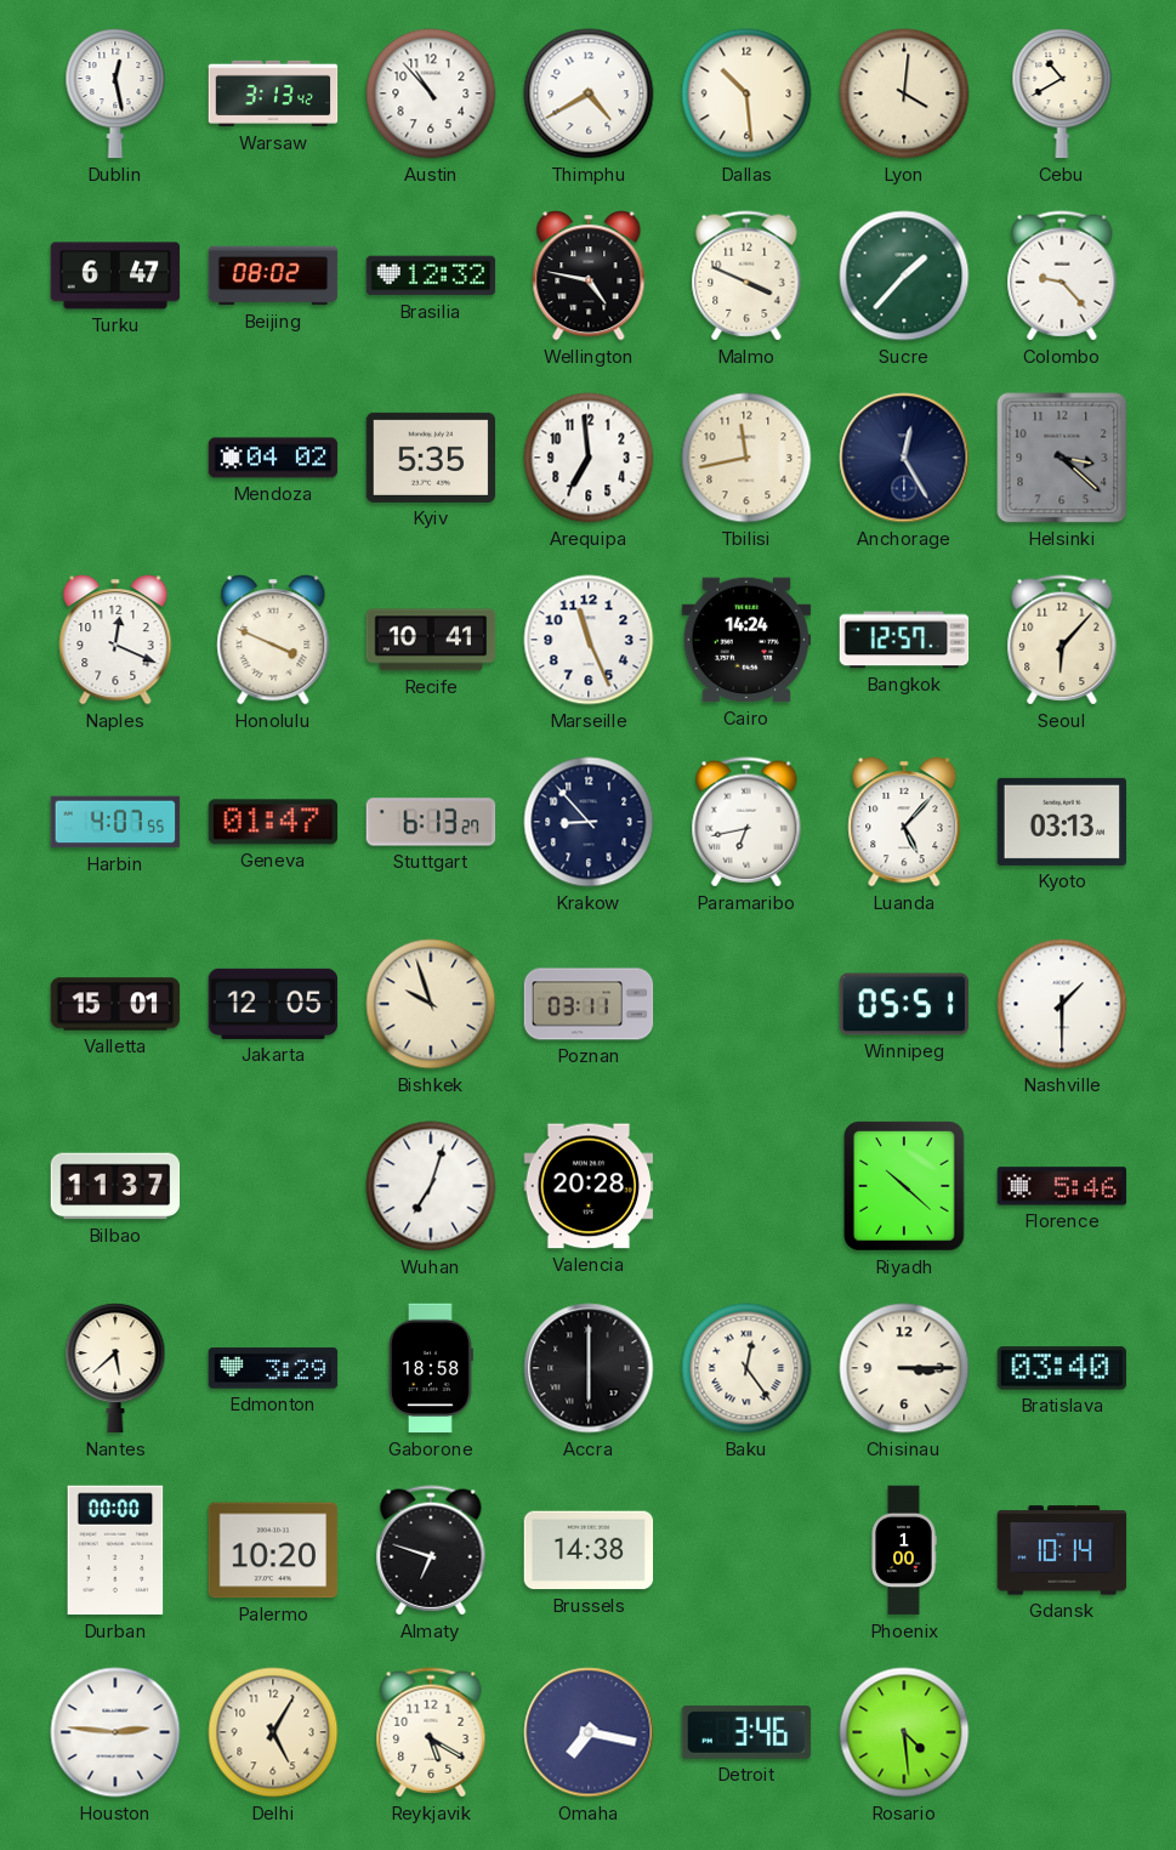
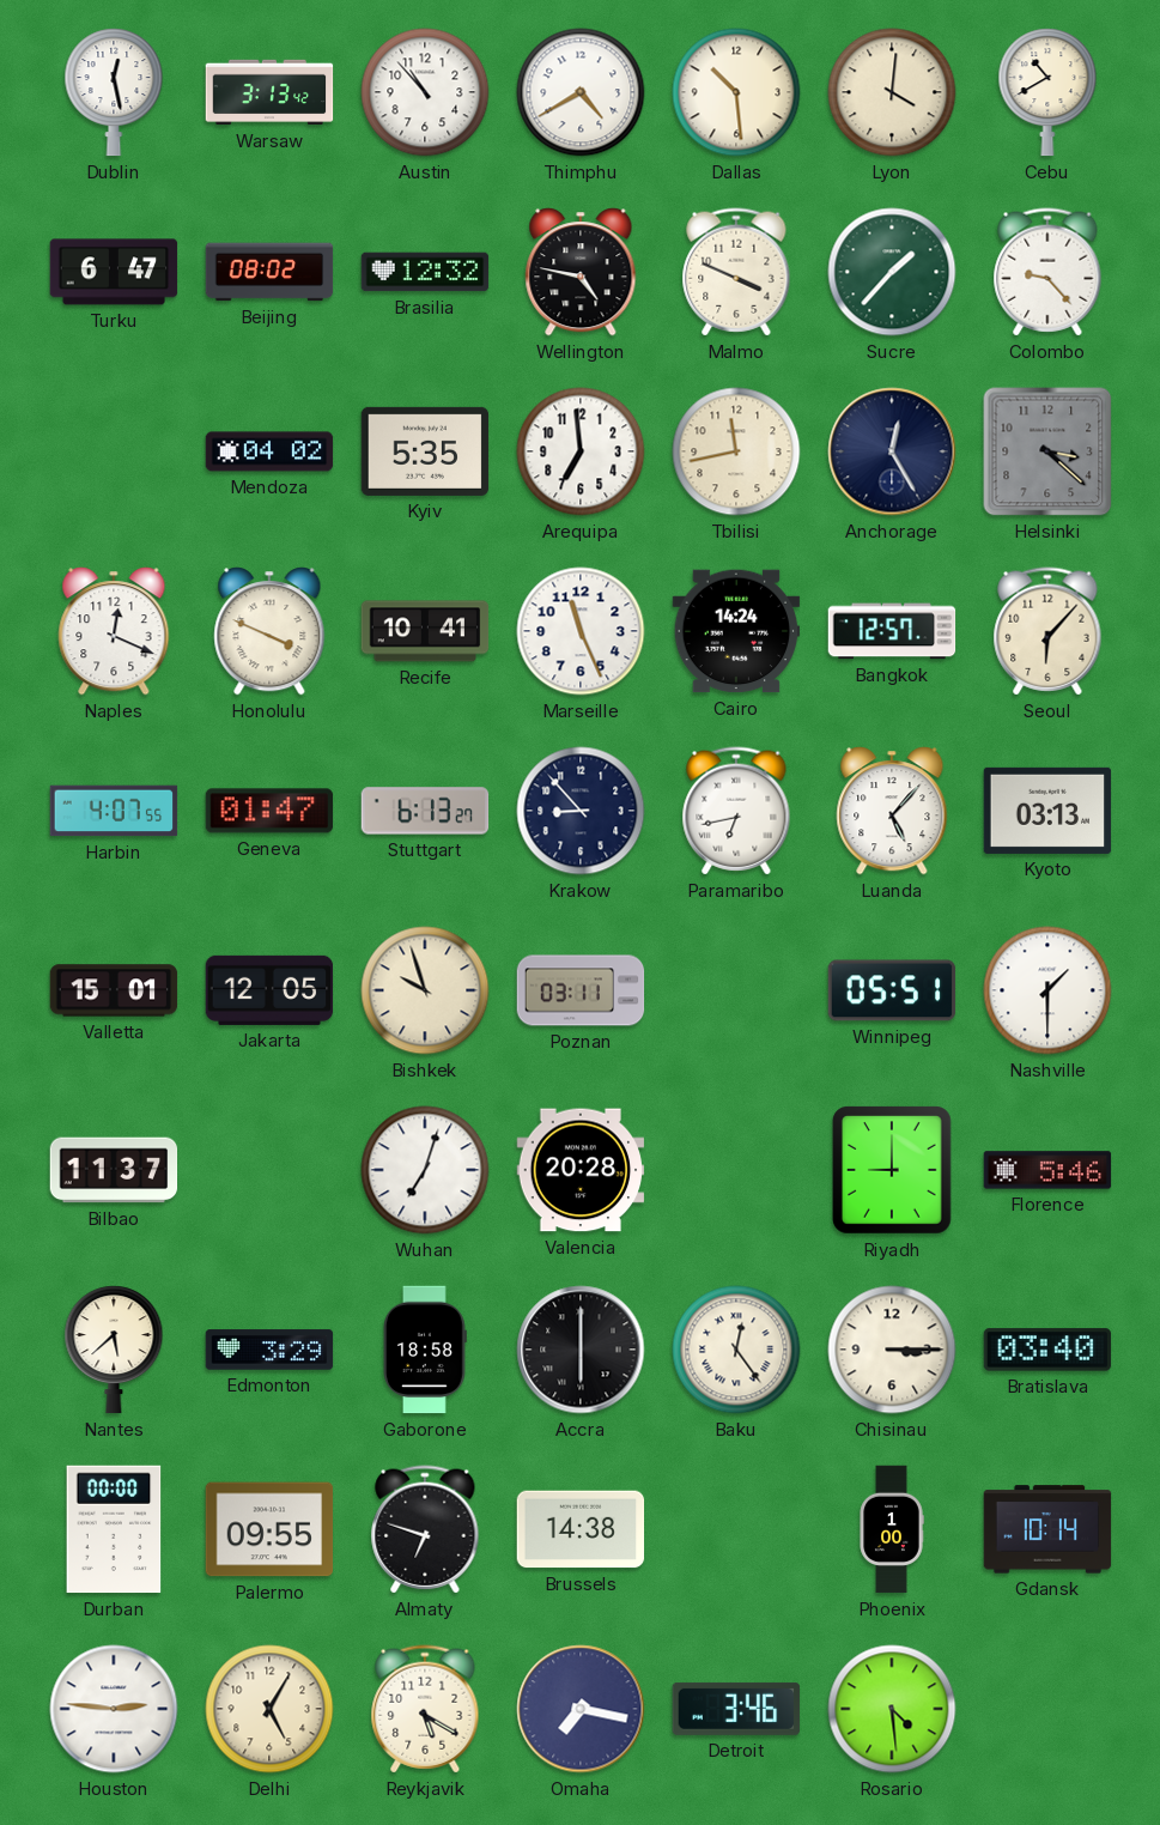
Riyadh: 10:22 -> 9:00 (892, 1170)
Palermo: 10:20 -> 09:55 (269, 1529)
